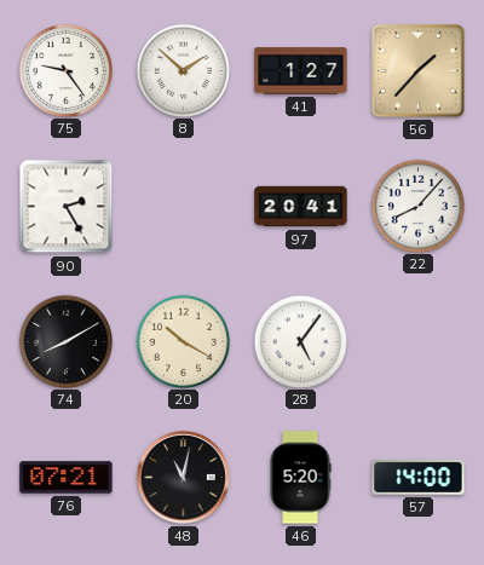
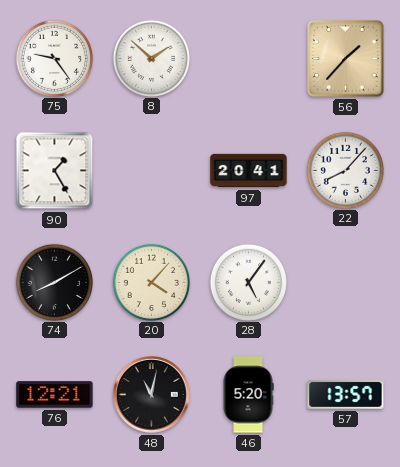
41: 1:27 -> none (301, 71)
90: 2:25 -> 1:25 (55, 171)
20: 10:20 -> 4:07 (151, 282)
76: 07:21 -> 12:21 (55, 395)
57: 14:00 -> 13:57 (346, 395)
